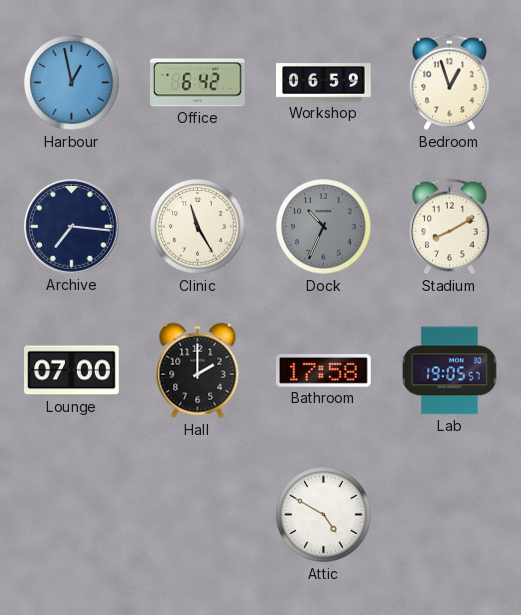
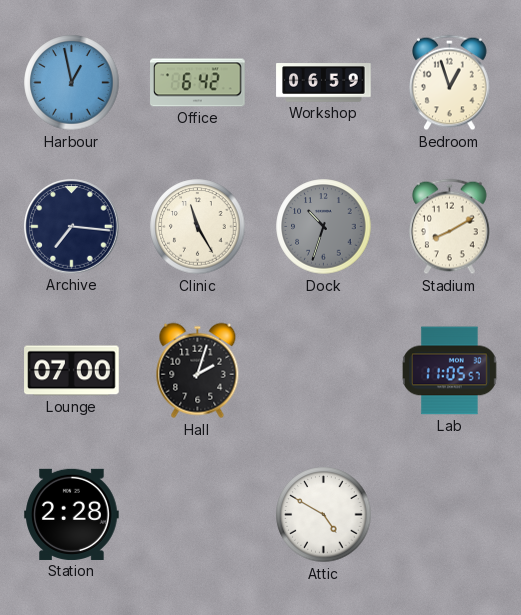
Dock: 10:34 -> 10:33 (324, 227)
Hall: 2:00 -> 2:03 (198, 371)
Bathroom: 17:58 -> none (324, 371)
Lab: 19:05 -> 11:05 (450, 371)
Station: none -> 2:28 (72, 514)
